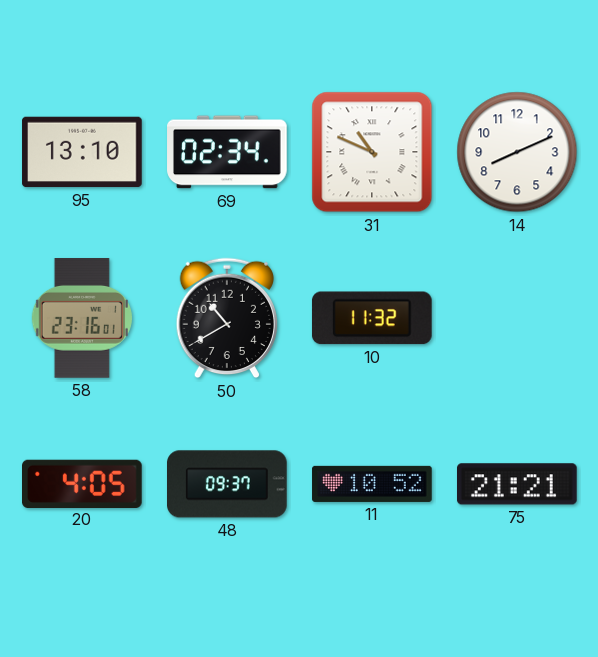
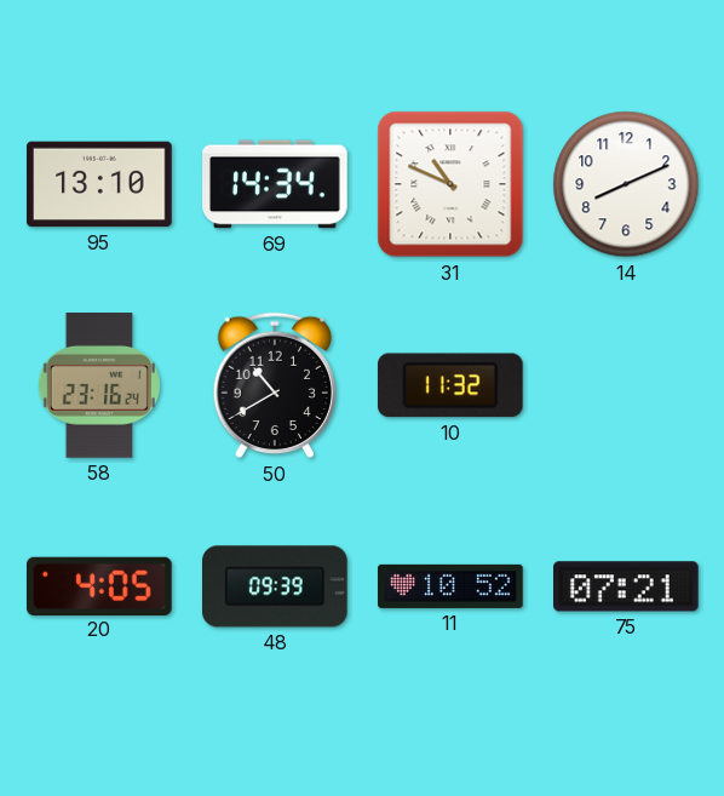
69: 02:34 -> 14:34 (275, 184)
58: 23:16:01 -> 23:16:24 (99, 385)
48: 09:37 -> 09:39 (276, 586)
75: 21:21 -> 07:21 (627, 586)
